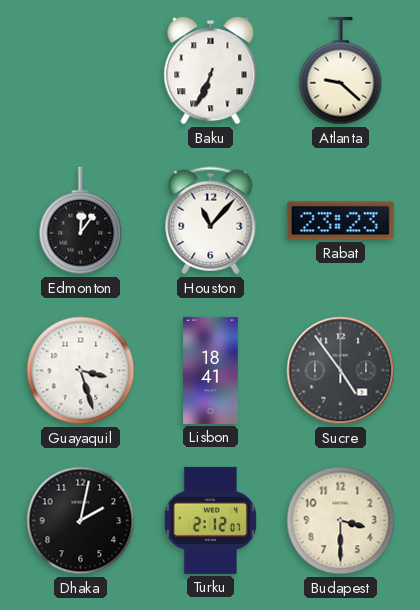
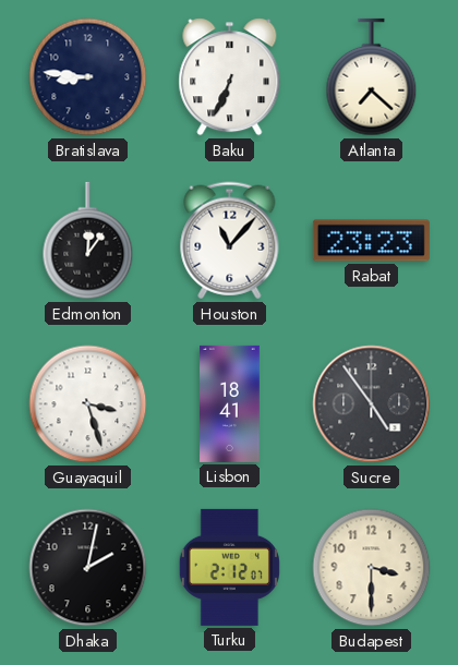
Bratislava: none -> 8:46 (88, 77)
Atlanta: 9:22 -> 7:22 (372, 77)
